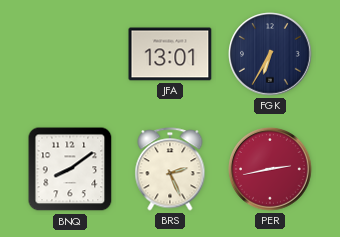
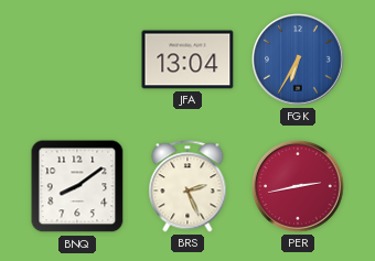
JFA: 13:01 -> 13:04 (187, 59)
FGK dial: navy -> blue (298, 59)
